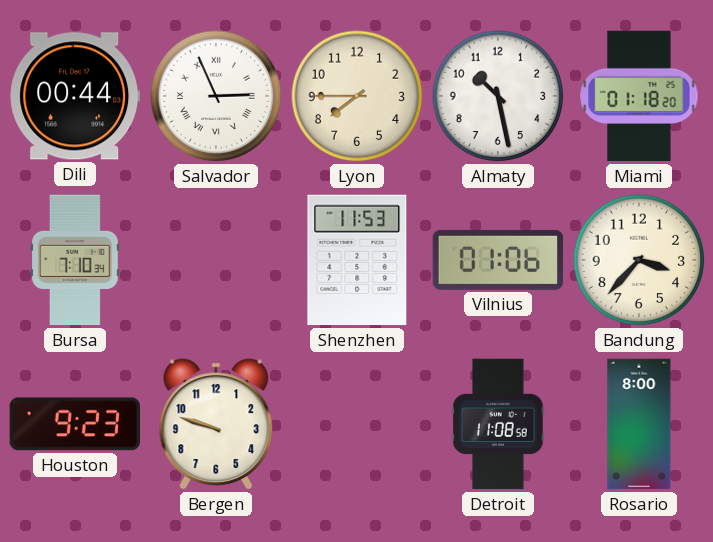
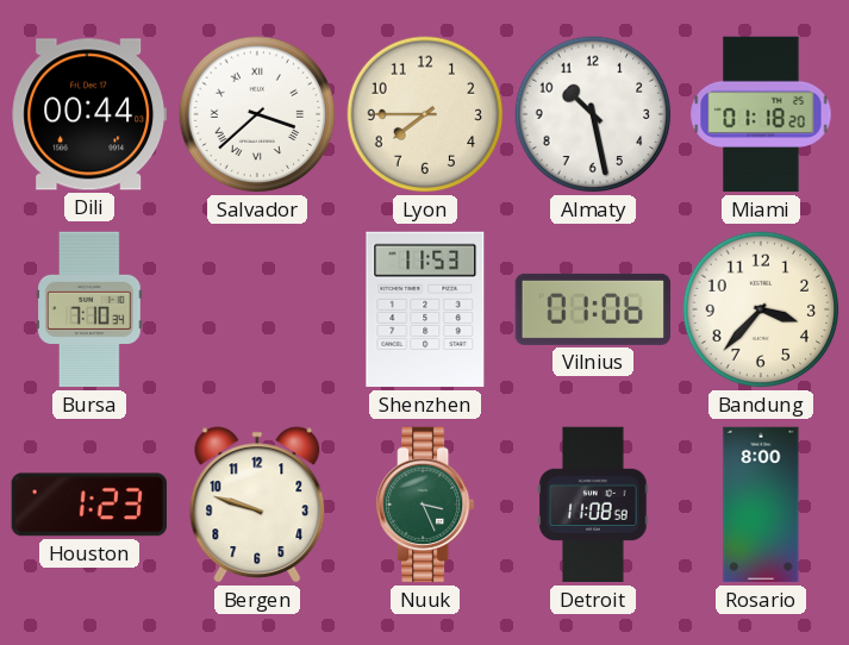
Salvador: 2:56 -> 3:38 (257, 114)
Houston: 9:23 -> 1:23 (88, 505)
Nuuk: none -> 3:26 (426, 505)
